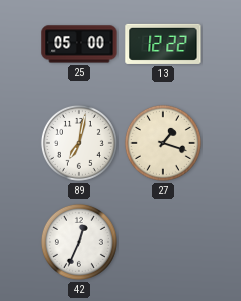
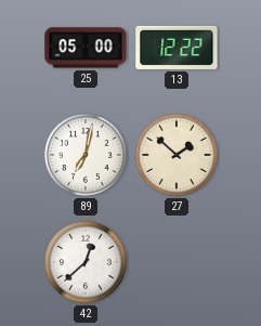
27: 1:18 -> 1:52 (177, 155)
42: 12:34 -> 12:38 (86, 262)
